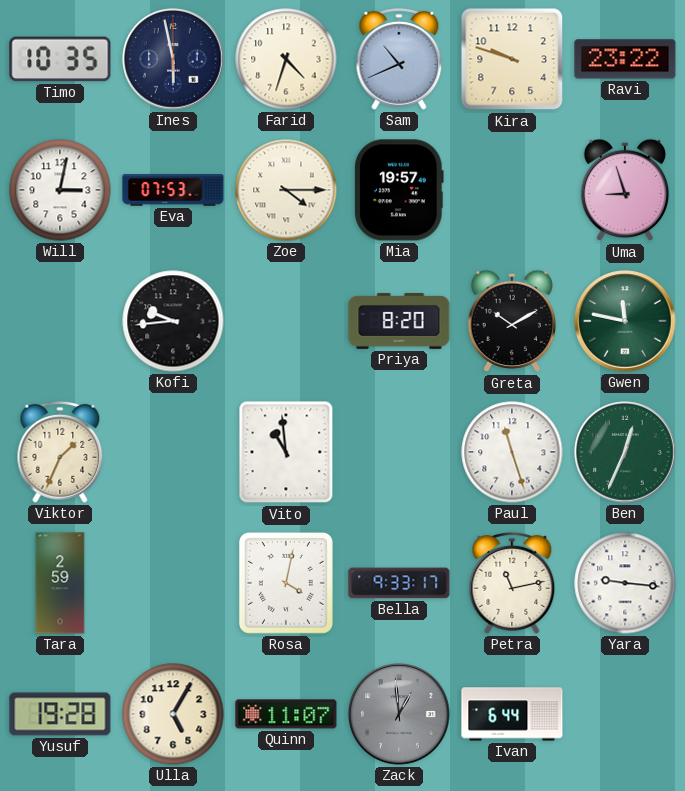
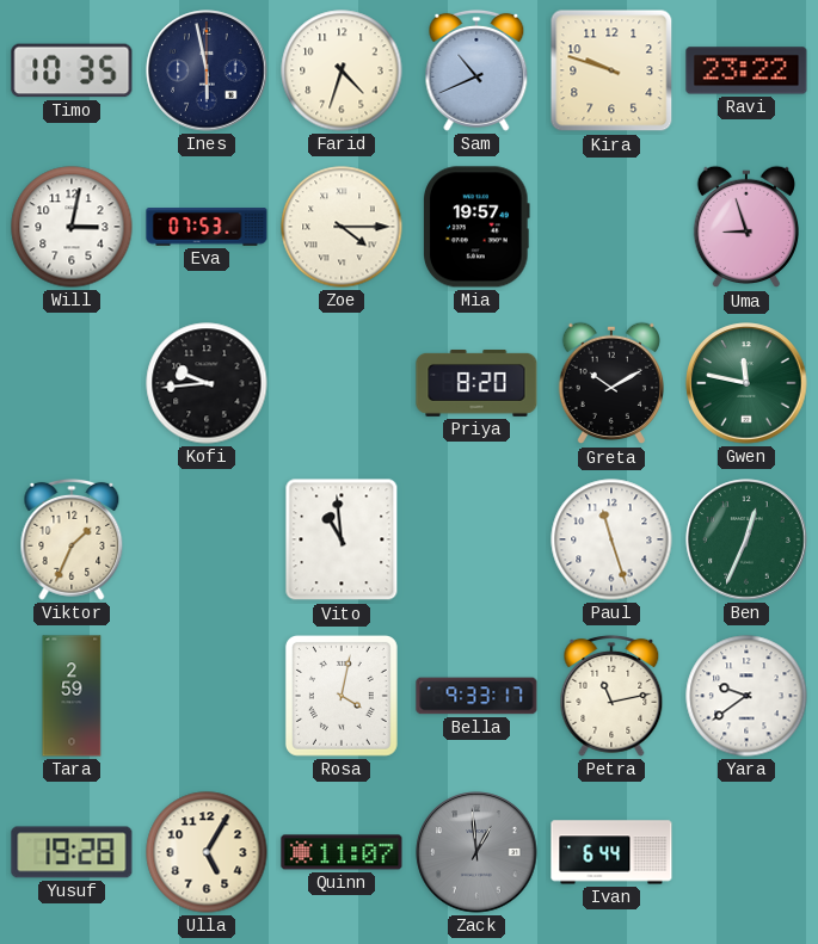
Yara: 9:16 -> 9:39 (746, 696)
